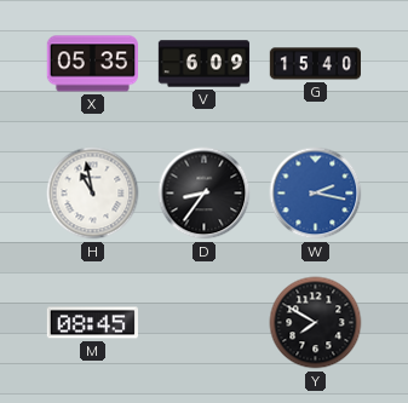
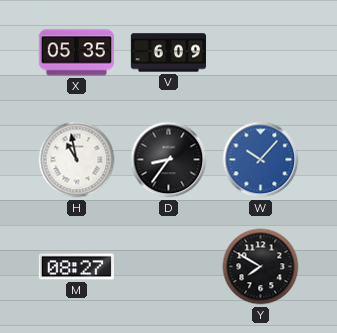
G: 15:40 -> none (316, 64)
W: 2:17 -> 10:07 (261, 160)
M: 08:45 -> 08:27 (76, 267)
